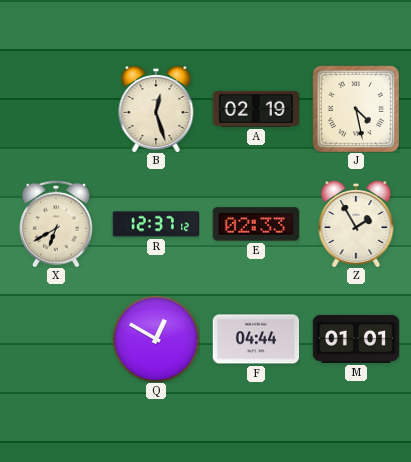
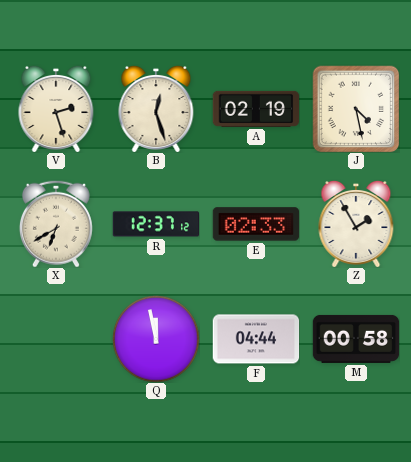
V: none -> 2:27 (56, 109)
Q: 12:50 -> 11:58 (156, 339)
M: 01:01 -> 00:58 (356, 339)
